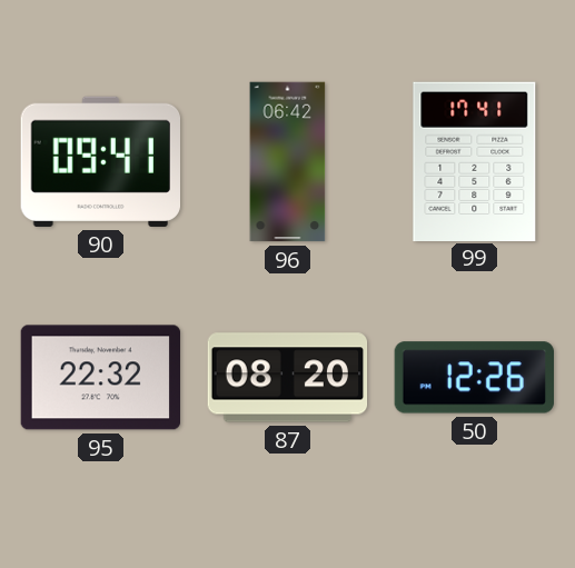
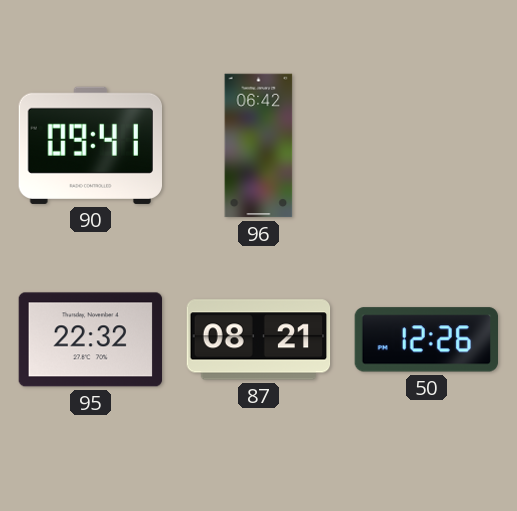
99: 17:41 -> none (475, 161)
87: 08:20 -> 08:21 (259, 340)
